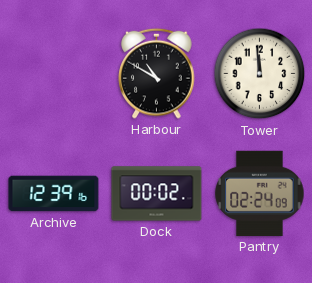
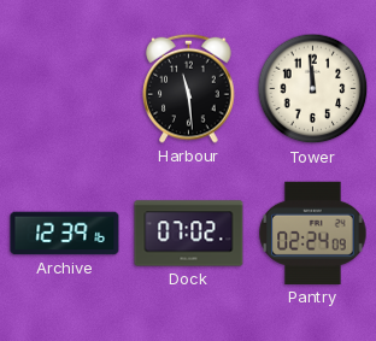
Harbour: 10:50 -> 11:29 (189, 88)
Dock: 00:02 -> 07:02 (189, 234)
